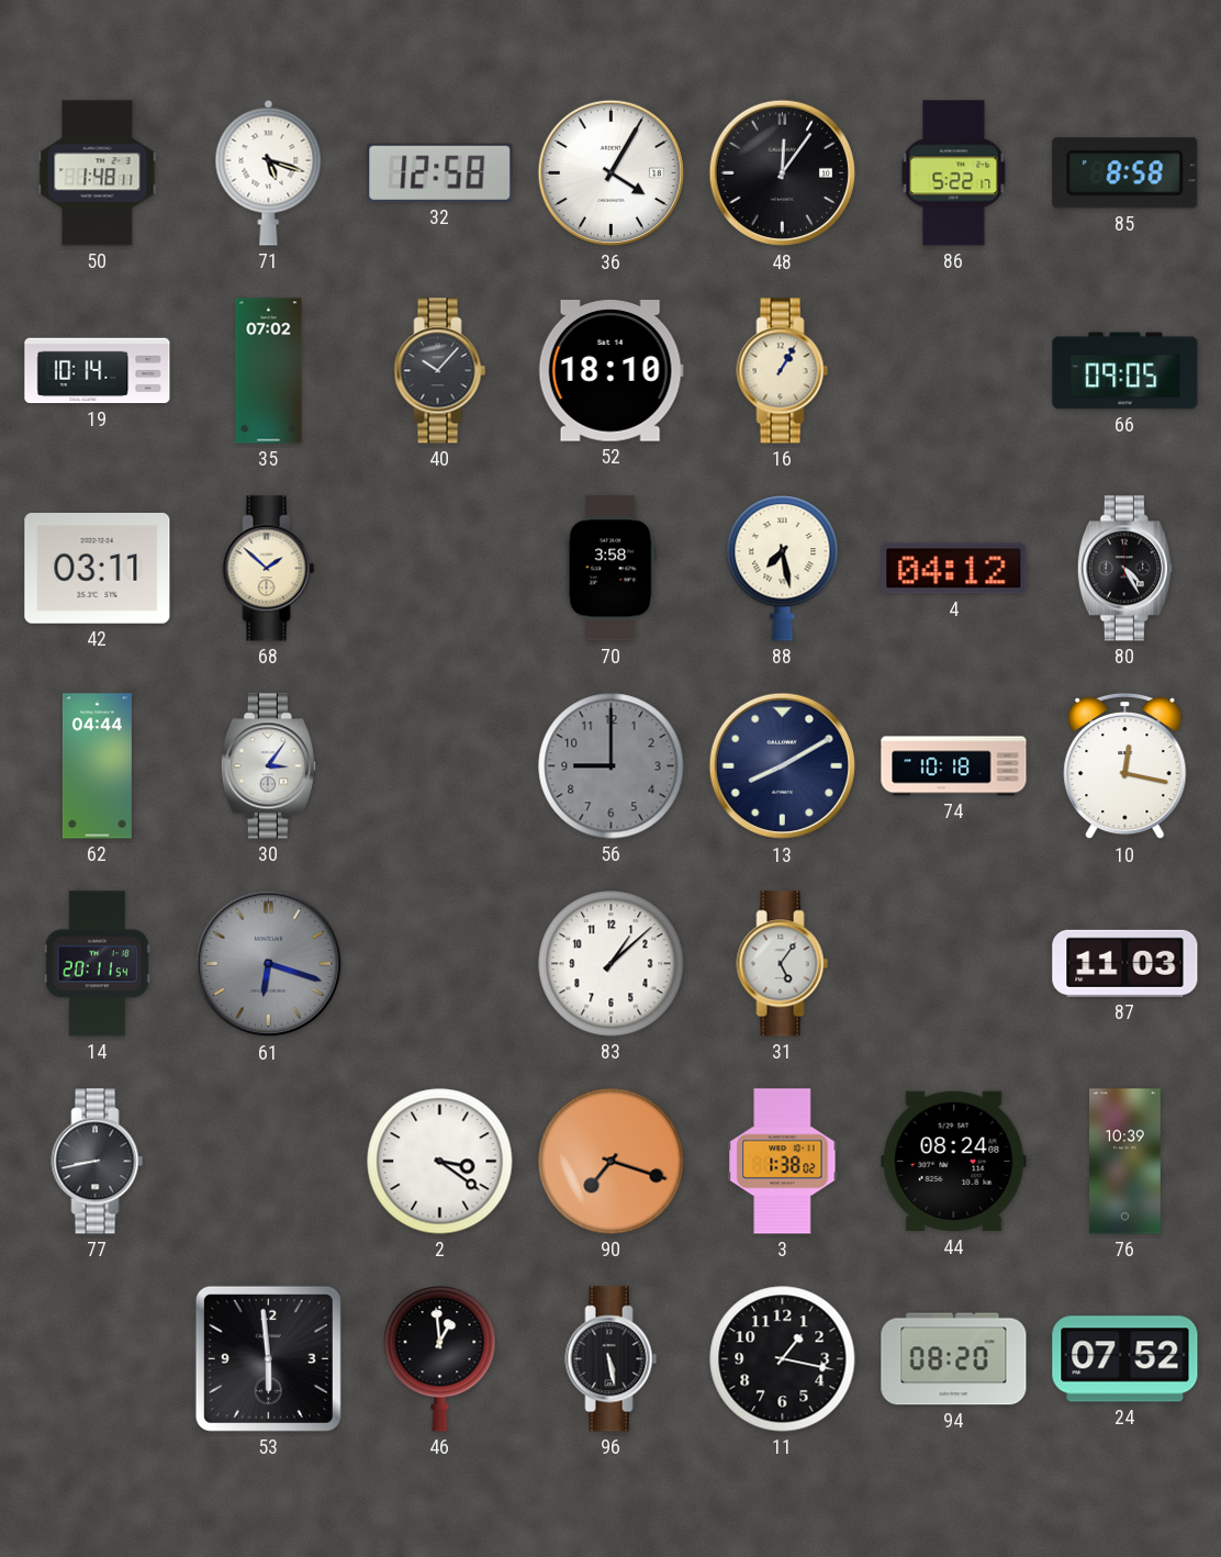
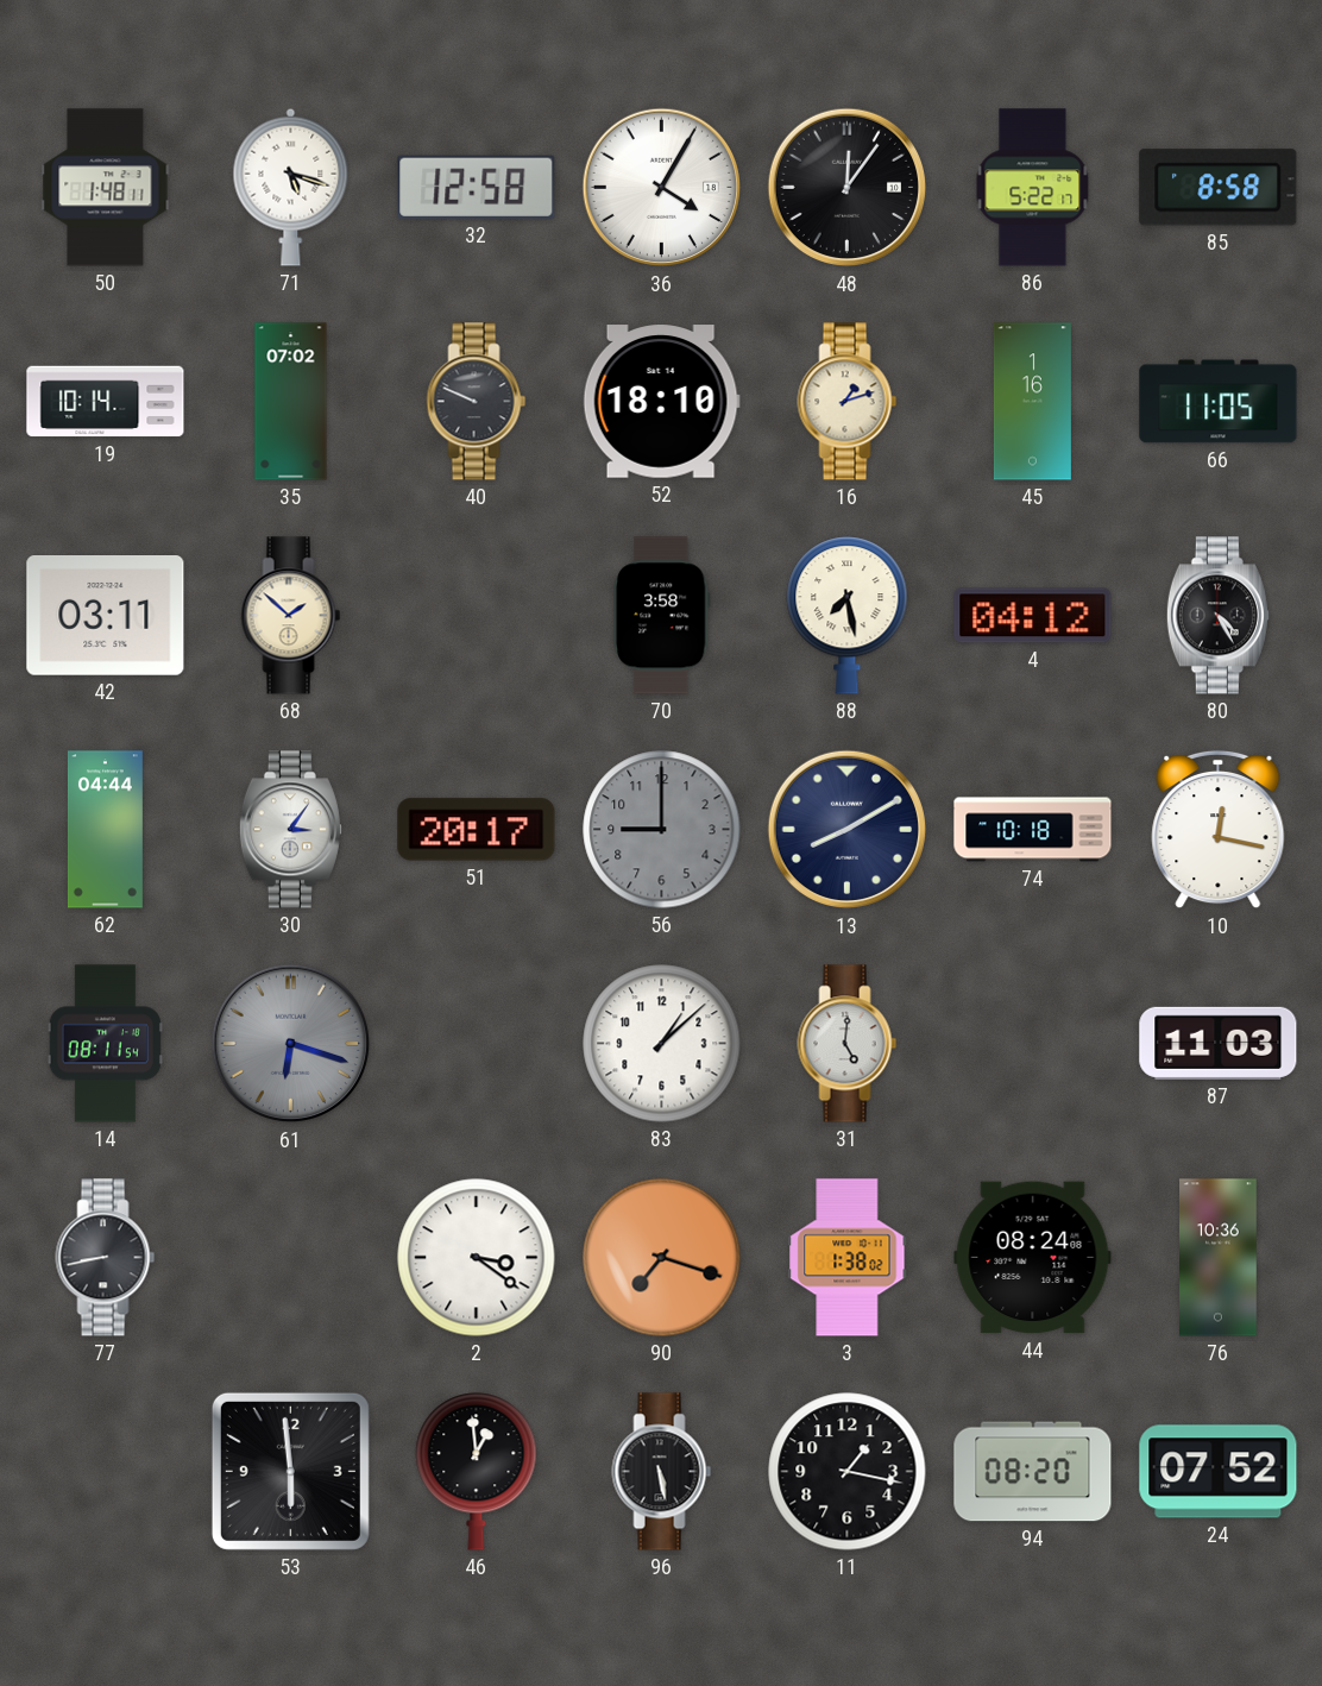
40: 10:07 -> 9:49 (477, 402)
16: 1:05 -> 1:12 (848, 402)
45: none -> 1:16 (1032, 402)
66: 09:05 -> 11:05 (1219, 402)
51: none -> 20:17 (477, 830)
14: 20:11 -> 08:11 (105, 1044)
31: 5:06 -> 5:01 (848, 1044)
76: 10:39 -> 10:36 (1219, 1258)
